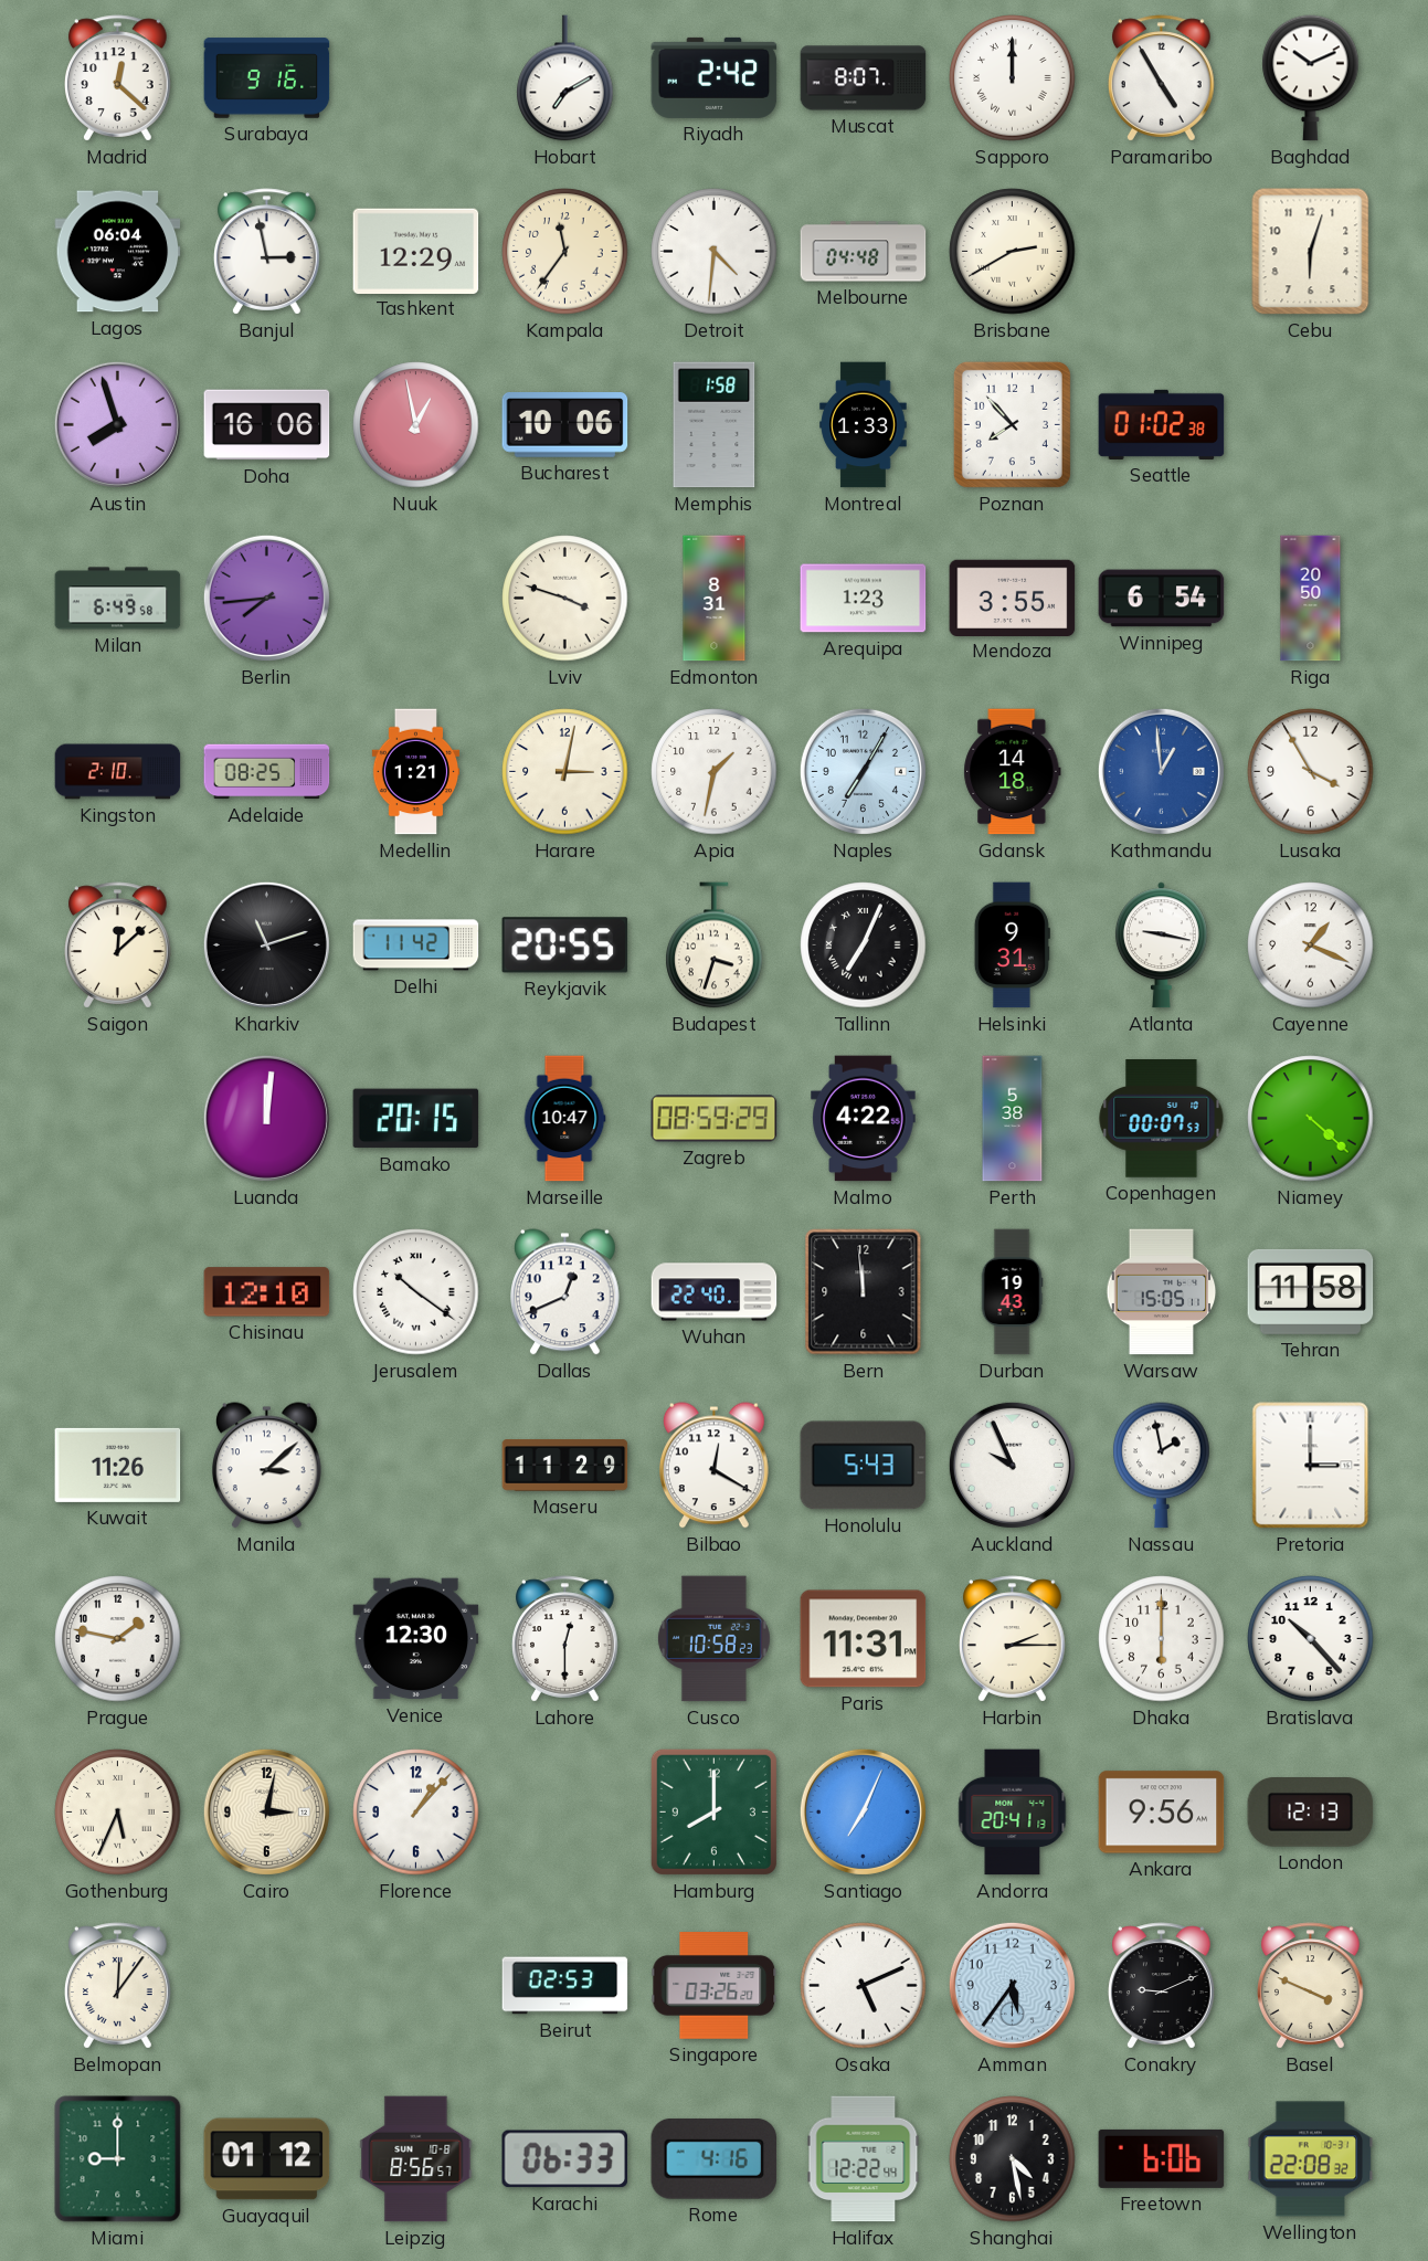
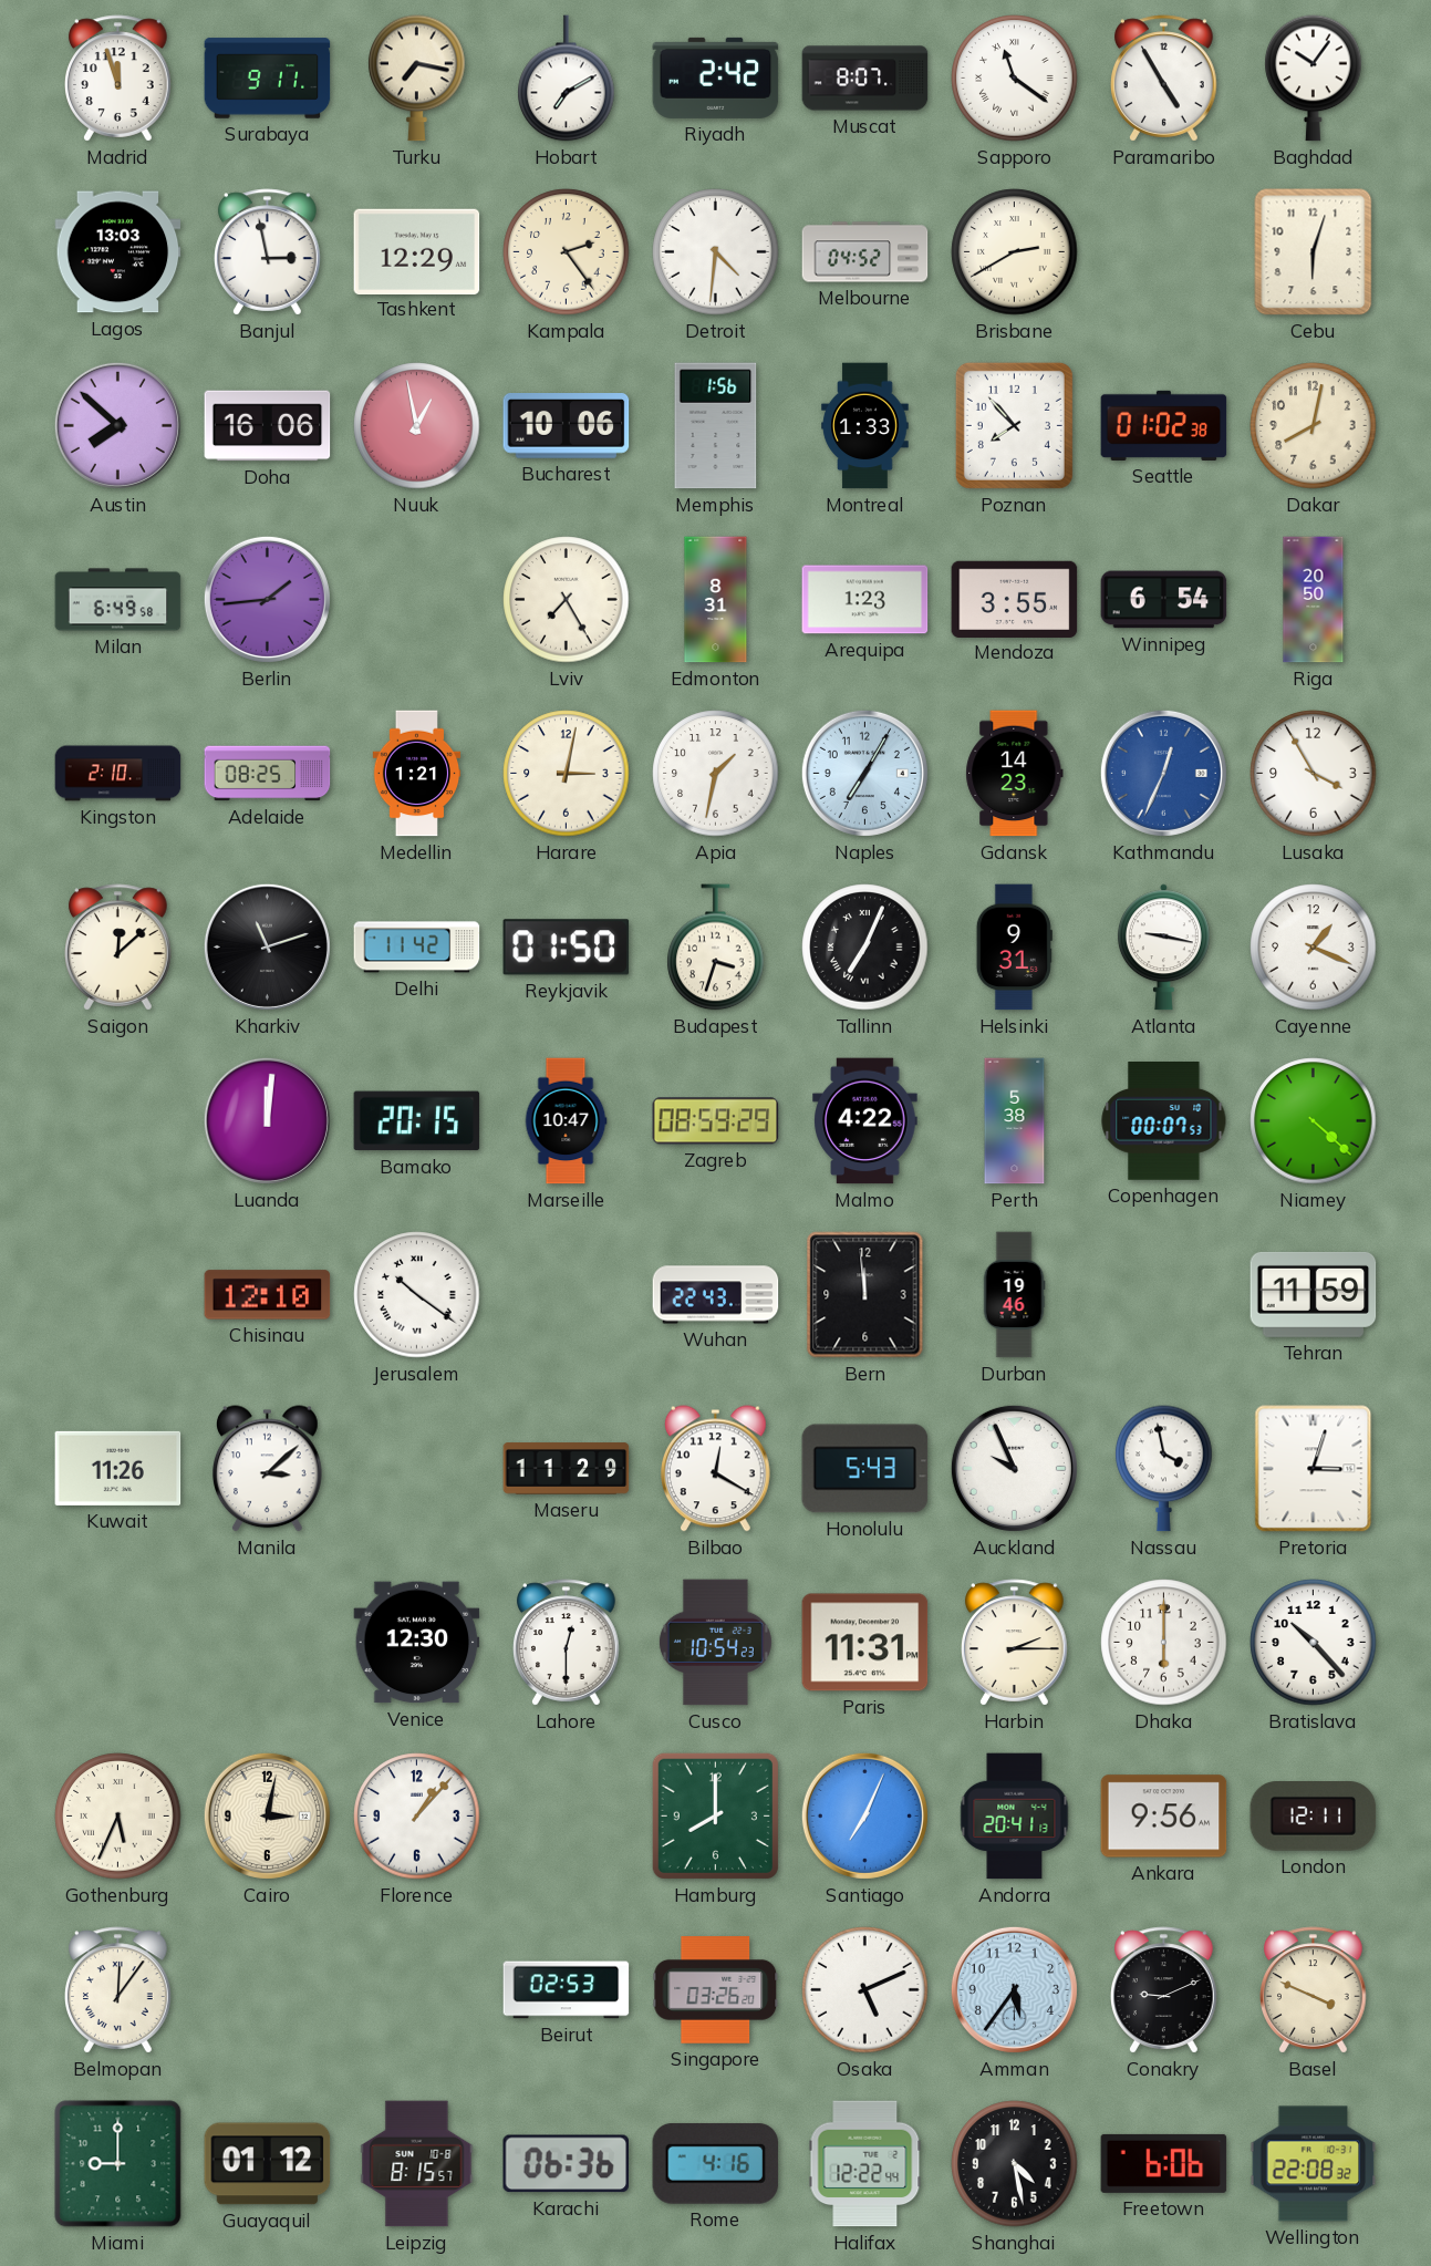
Madrid: 12:22 -> 11:57 (118, 79)
Surabaya: 9:16 -> 9:11 (268, 79)
Turku: none -> 7:17 (417, 79)
Sapporo: 12:00 -> 11:21 (1015, 79)
Baghdad: 10:11 -> 10:06 (1314, 79)
Lagos: 06:04 -> 13:03 (118, 252)
Kampala: 11:36 -> 2:24 (567, 252)
Melbourne: 04:48 -> 04:52 (865, 252)
Austin: 7:57 -> 7:52 (117, 425)
Memphis: 1:58 -> 1:56 (716, 426)
Dakar: none -> 8:02 (1314, 426)
Berlin: 7:44 -> 1:44 (267, 599)
Lviv: 3:48 -> 7:25 (567, 600)
Gdansk: 14:18 -> 14:23 (1015, 774)
Kathmandu: 12:59 -> 12:34 (1163, 773)
Reykjavik: 20:55 -> 01:50 (567, 948)
Dallas: 12:41 -> none (565, 1292)
Wuhan: 22:40 -> 22:43 (716, 1295)
Durban: 19:43 -> 19:46 (1014, 1295)
Warsaw: 15:05 -> none (1162, 1292)
Tehran: 11:58 -> 11:59 (1314, 1294)
Nassau: 1:58 -> 3:58 (1164, 1469)
Pretoria: 3:00 -> 3:03 (1314, 1469)
Prague: 1:47 -> none (118, 1639)
Cusco: 10:58 -> 10:54 (715, 1643)
London: 12:13 -> 12:11 (1314, 1817)
Leipzig: 8:56 -> 8:15 (417, 2164)
Karachi: 06:33 -> 06:36 (567, 2164)
